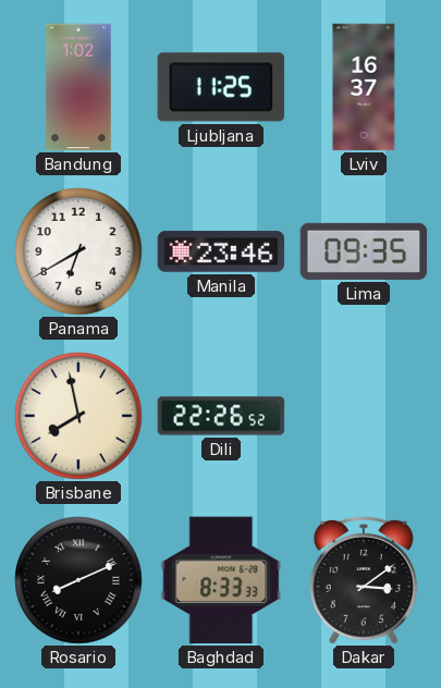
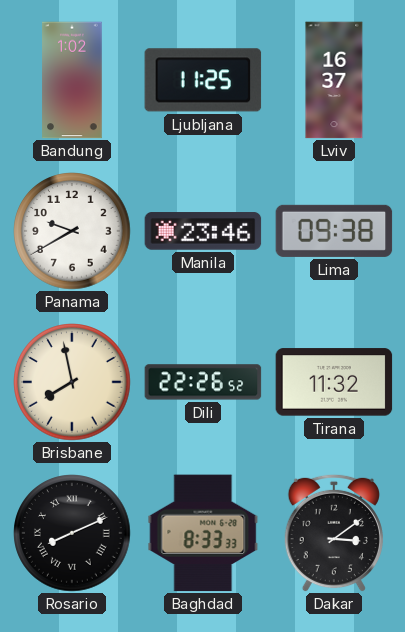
Panama: 6:40 -> 9:40 (72, 231)
Lima: 09:35 -> 09:38 (334, 231)
Tirana: none -> 11:32 (334, 382)
